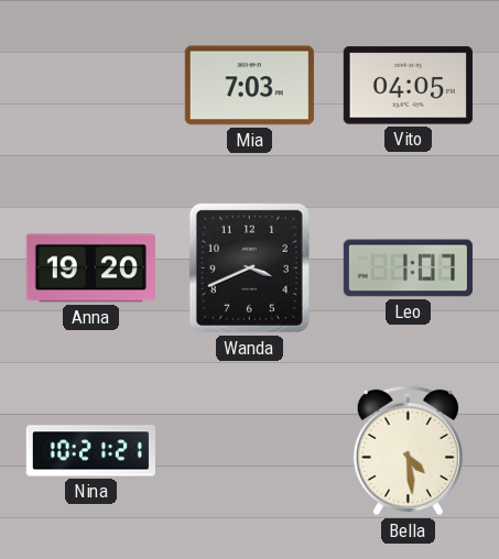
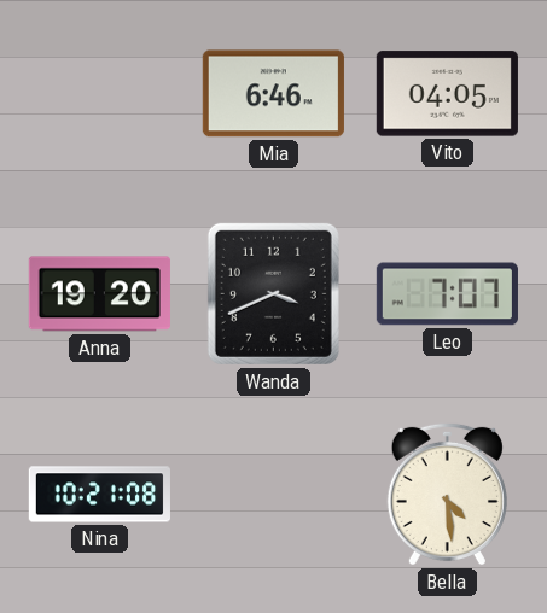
Mia: 7:03 -> 6:46 (273, 94)
Leo: 1:07 -> 7:07 (447, 294)
Nina: 10:21:21 -> 10:21:08 (99, 495)
